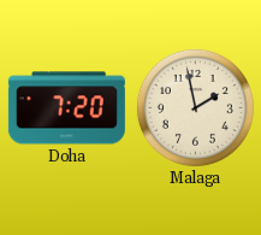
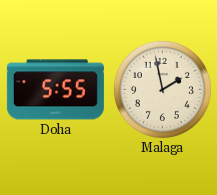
Doha: 7:20 -> 5:55 (55, 90)
